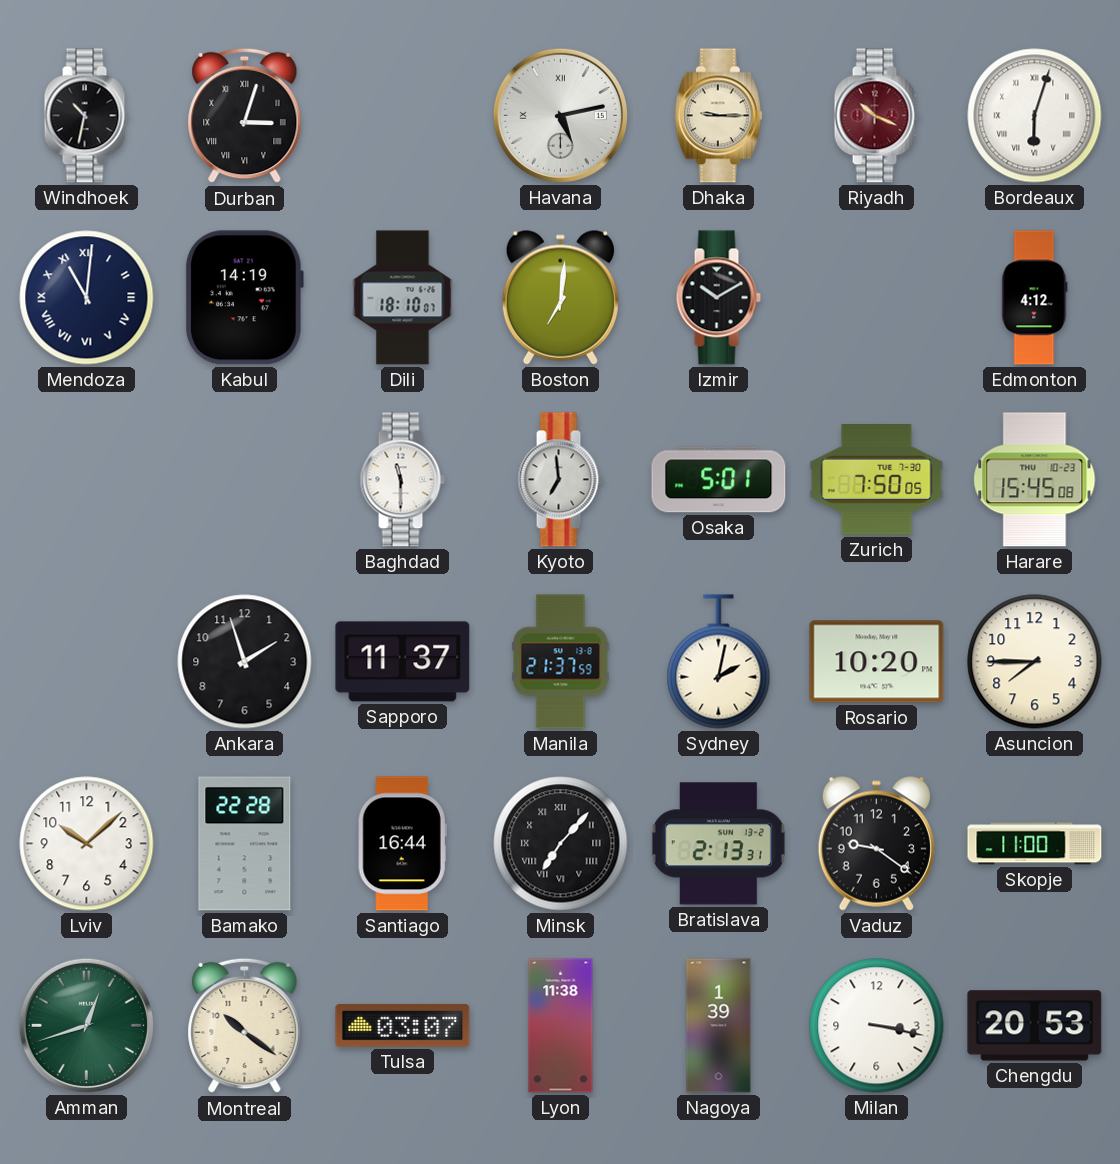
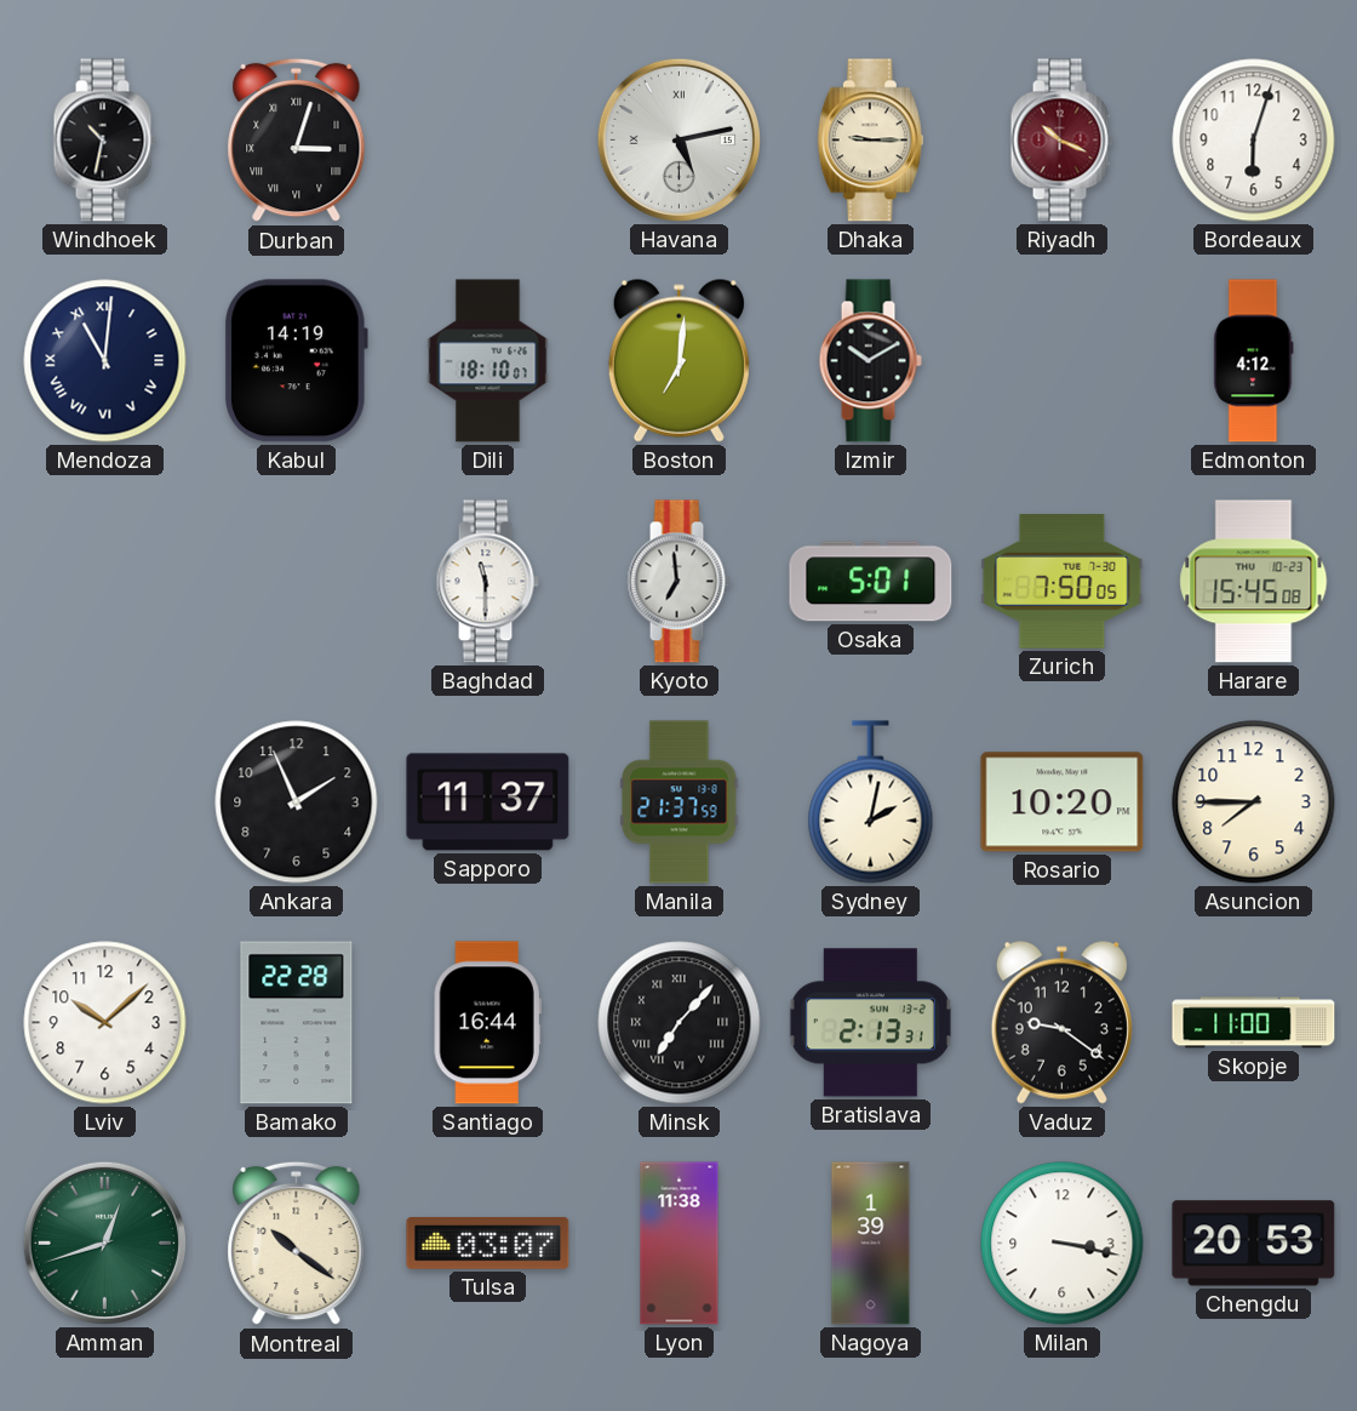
Bordeaux numerals: Roman -> Arabic (1254, 141)
Ankara: 1:57 -> 1:56 (297, 802)
